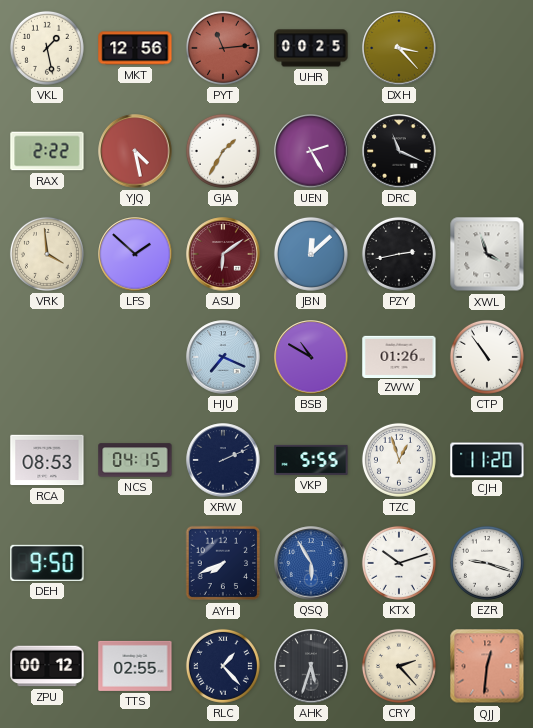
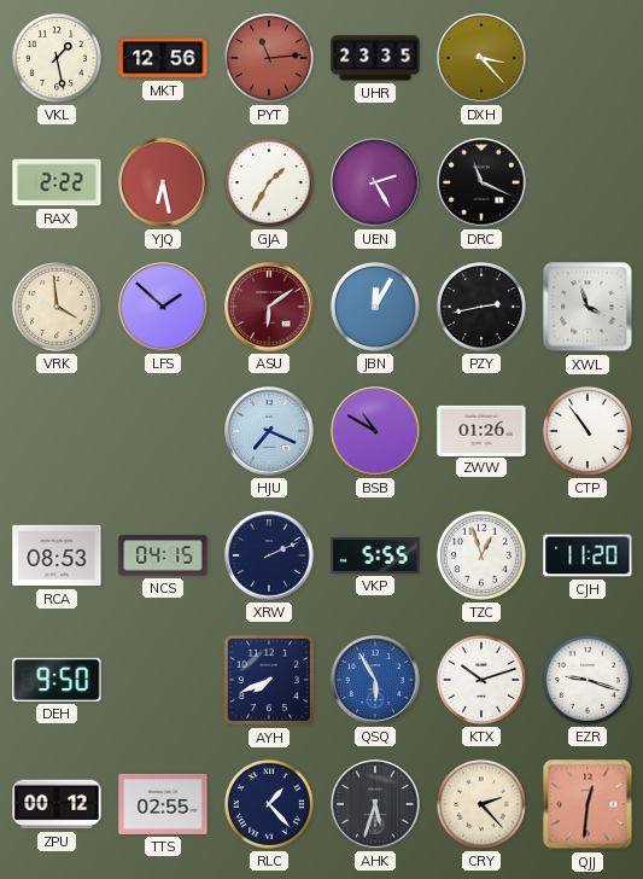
UHR: 00:25 -> 23:35 (375, 58)
YJQ: 4:28 -> 6:28 (163, 182)
JBN: 12:08 -> 12:05 (375, 307)
